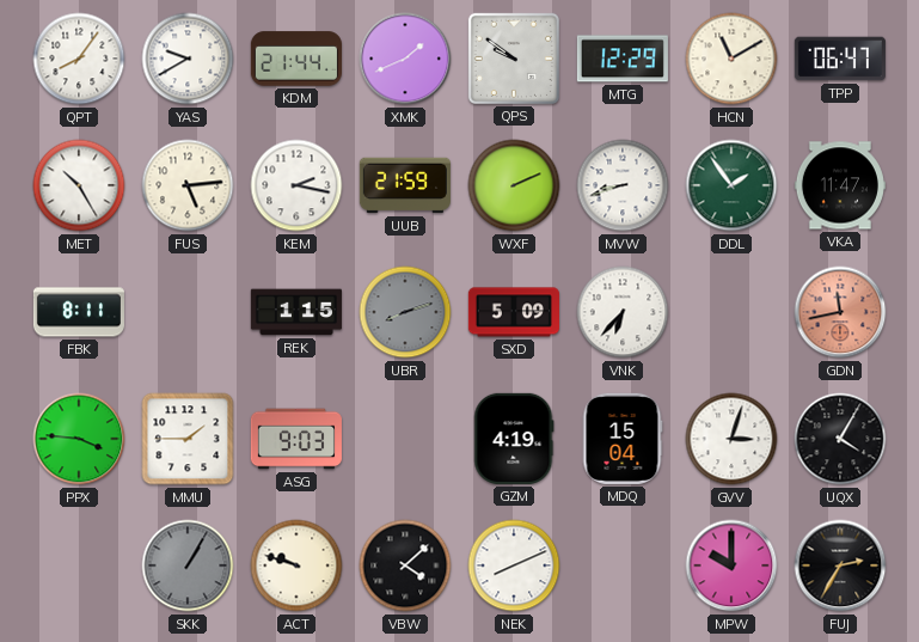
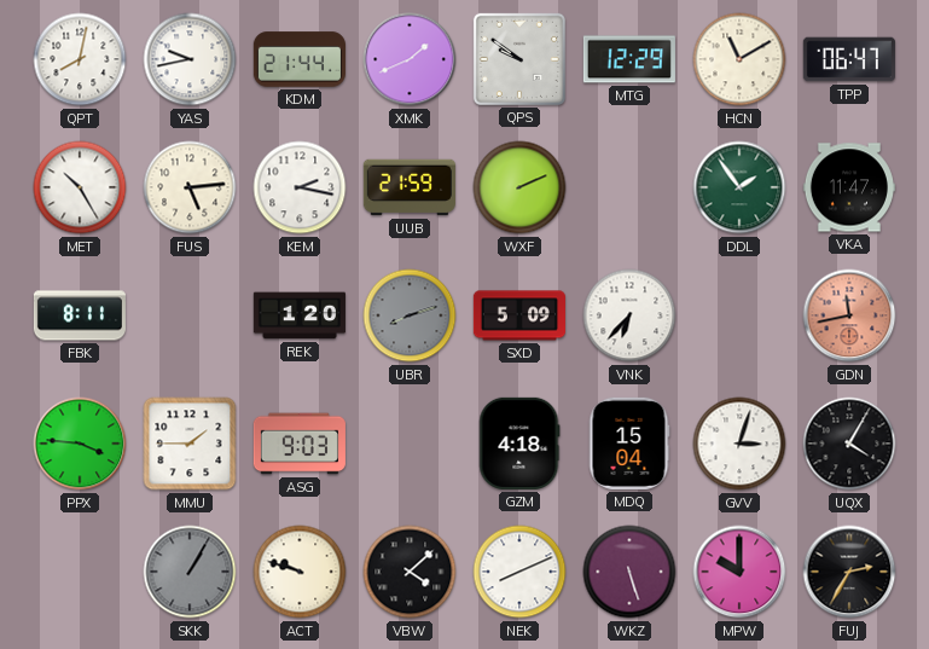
QPT: 8:06 -> 8:02 (80, 59)
YAS: 9:40 -> 9:43 (190, 59)
MVW: 8:42 -> none (623, 185)
REK: 1:15 -> 1:20 (300, 315)
GZM: 4:19 -> 4:18 (519, 444)
WKZ: none -> 5:27 (629, 572)
